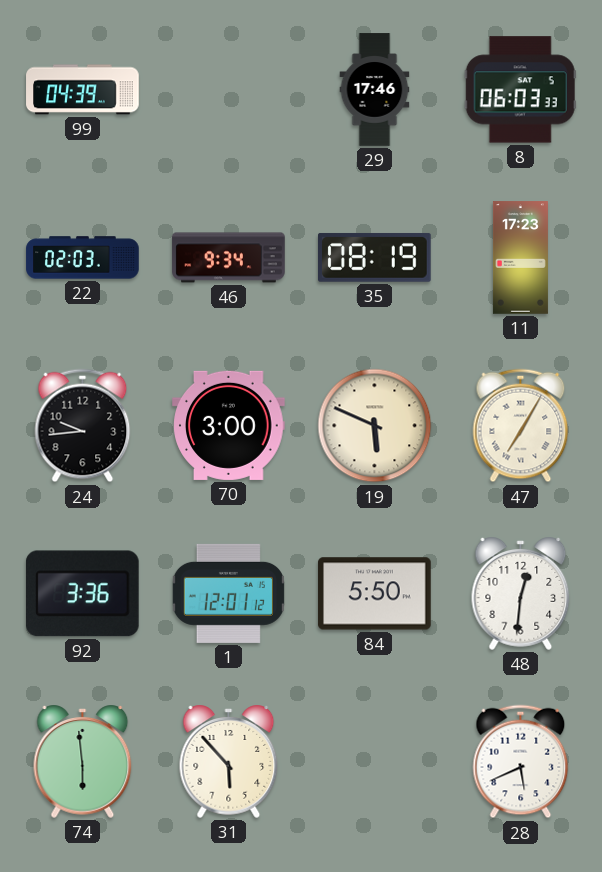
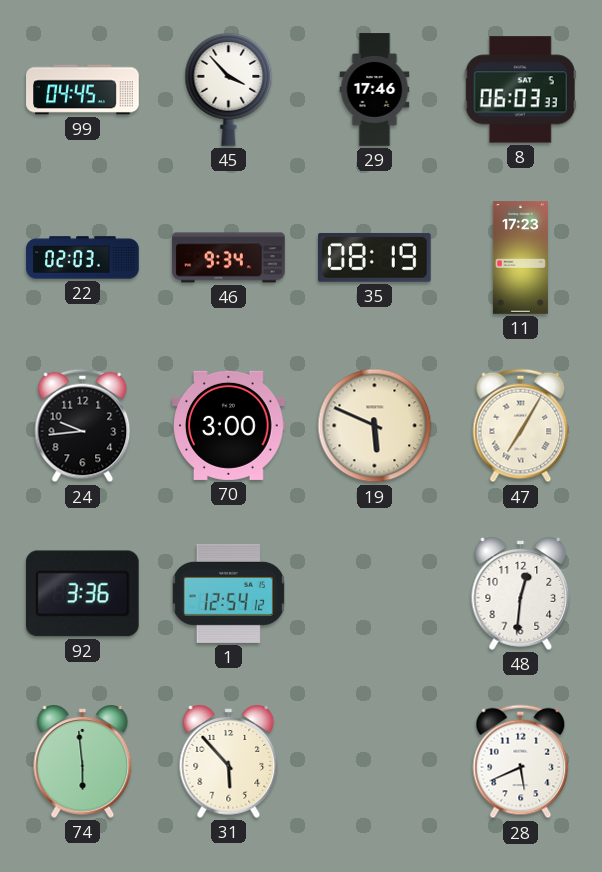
99: 04:39 -> 04:45 (83, 90)
45: none -> 3:53 (229, 90)
1: 12:01 -> 12:54 (228, 593)
84: 5:50 -> none (375, 594)
